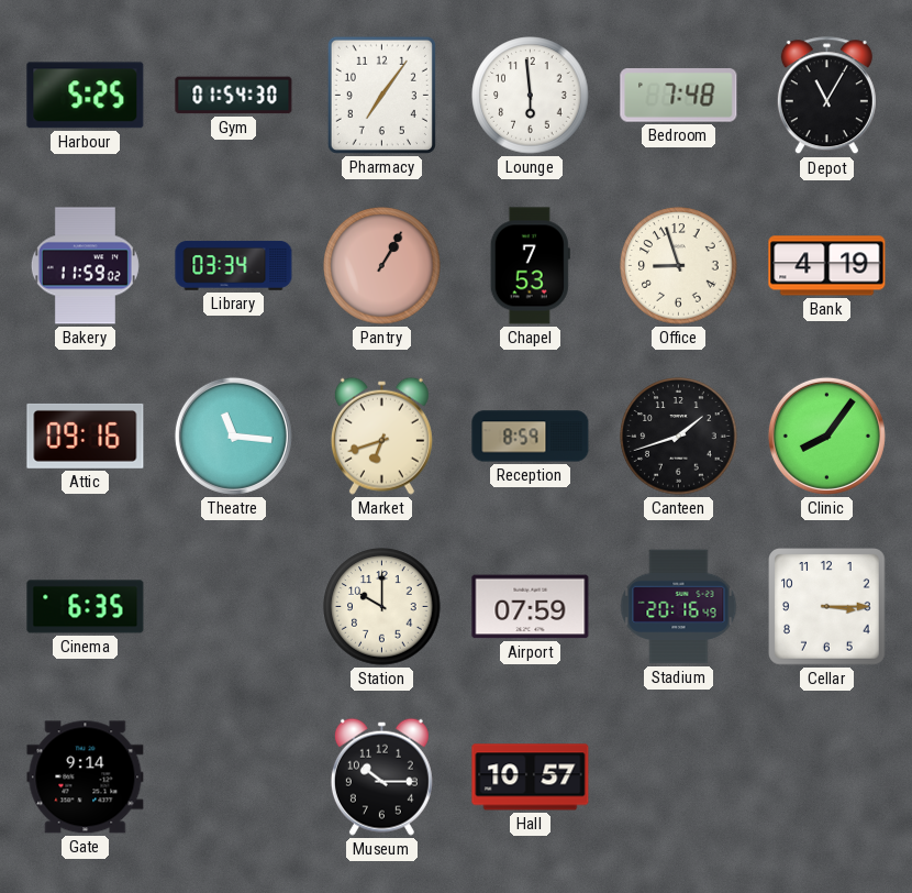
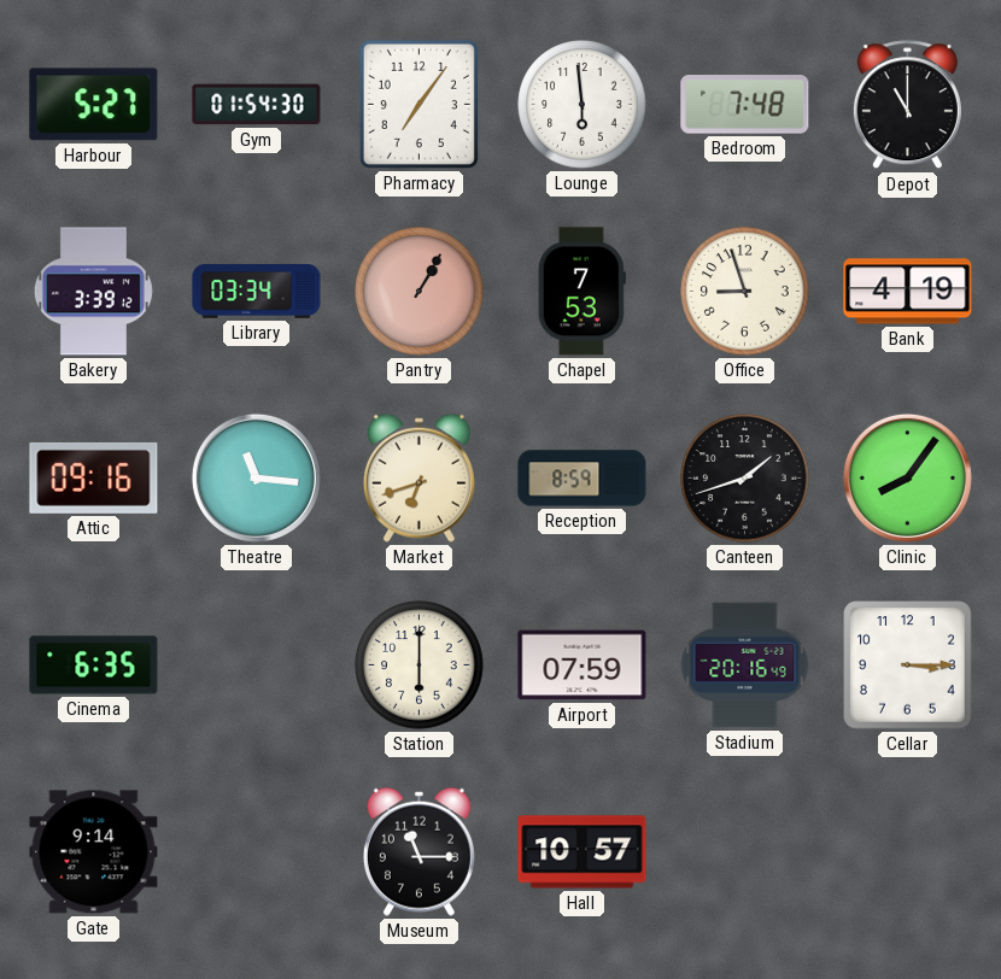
Harbour: 5:25 -> 5:27 (94, 105)
Depot: 11:05 -> 11:00 (907, 105)
Bakery: 11:59 -> 3:39 (93, 292)
Station: 10:00 -> 6:00 (420, 666)
Museum: 10:15 -> 11:15 (418, 851)
